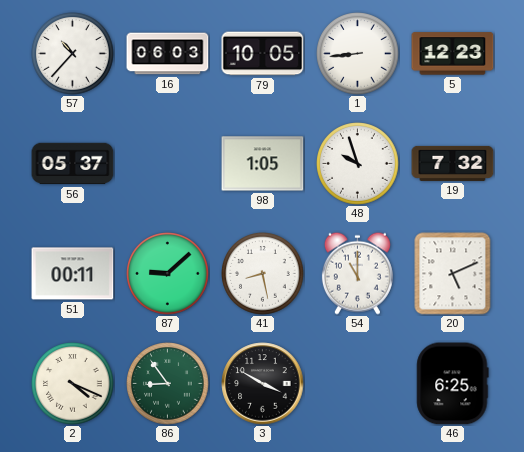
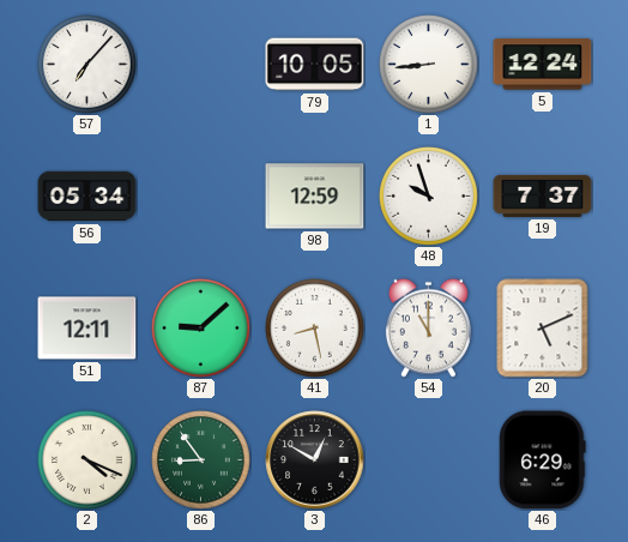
57: 10:37 -> 7:07 (87, 65)
16: 06:03 -> none (168, 54)
5: 12:23 -> 12:24 (543, 65)
56: 05:37 -> 05:34 (87, 197)
98: 1:05 -> 12:59 (315, 197)
19: 7:32 -> 7:37 (543, 195)
51: 00:11 -> 12:11 (87, 329)
3: 3:50 -> 12:50 (315, 460)
46: 6:25 -> 6:29 (543, 460)
